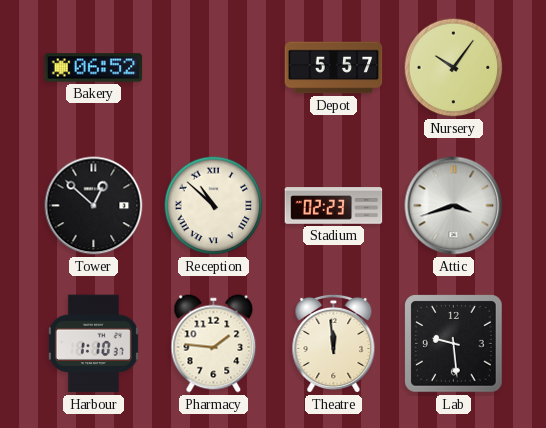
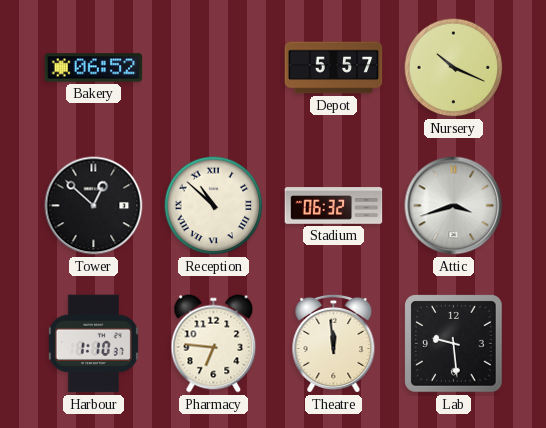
Nursery: 10:06 -> 10:19 (454, 68)
Stadium: 02:23 -> 06:32 (334, 206)
Pharmacy: 1:46 -> 6:46 (214, 344)
